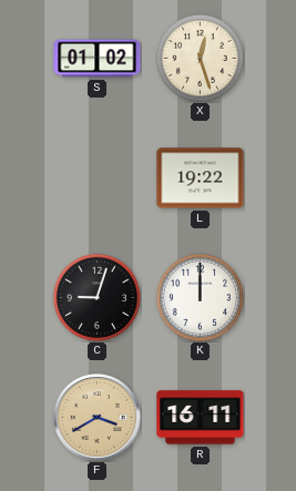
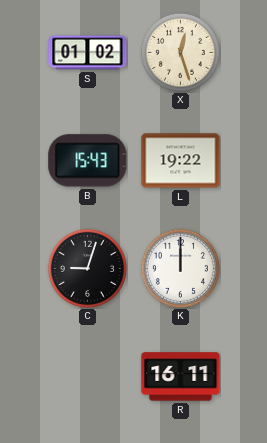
B: none -> 15:43 (88, 161)
F: 3:40 -> none (98, 418)
